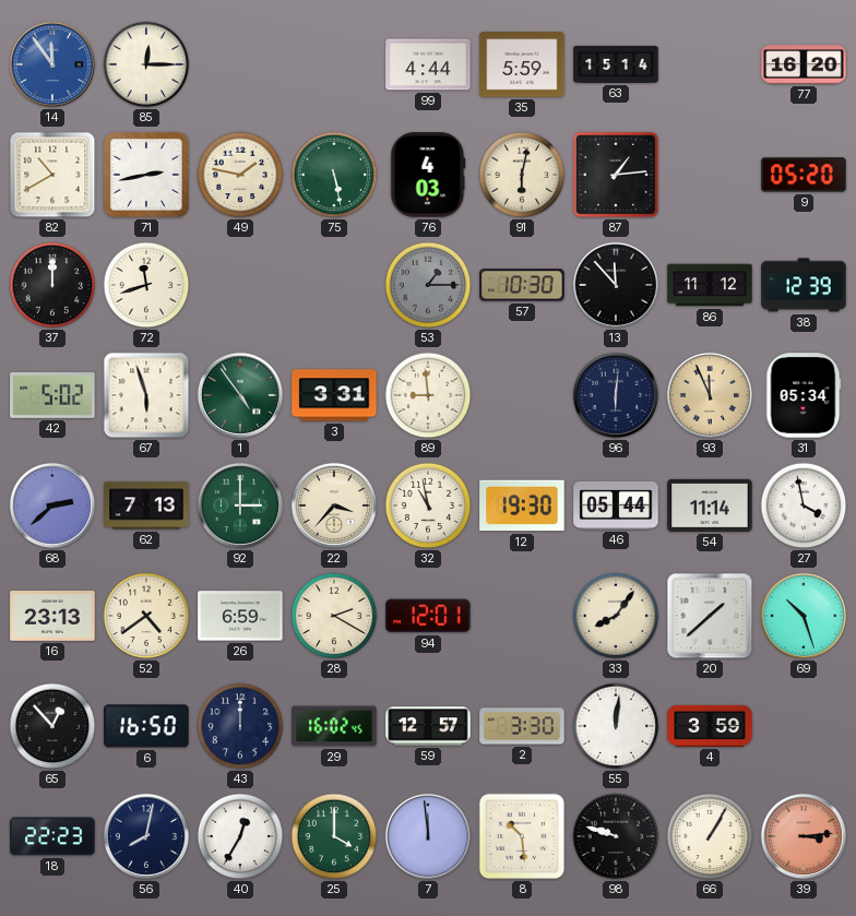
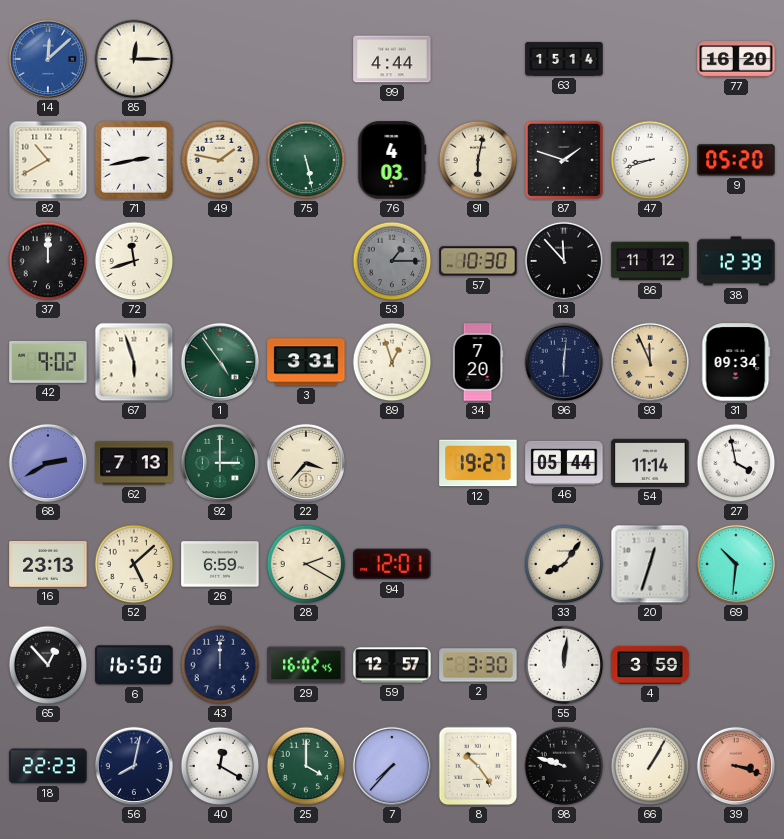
14: 11:54 -> 12:08 (48, 59)
35: 5:59 -> none (522, 64)
87: 1:14 -> 1:48 (564, 160)
47: none -> 8:42 (650, 160)
42: 5:02 -> 9:02 (48, 362)
89: 8:59 -> 12:57 (392, 362)
34: none -> 7:20 (478, 362)
31: 05:34 -> 09:34 (736, 362)
68: 2:38 -> 2:40 (48, 463)
32: 10:58 -> none (428, 505)
12: 19:30 -> 19:27 (478, 463)
52: 4:39 -> 5:08 (134, 564)
20: 1:38 -> 12:33 (650, 564)
69: 10:27 -> 10:31 (736, 564)
40: 12:35 -> 12:20 (220, 766)
7: 11:59 -> 7:37 (392, 766)
8: 10:29 -> 10:24 (478, 766)
39: 3:14 -> 3:18 (736, 766)
